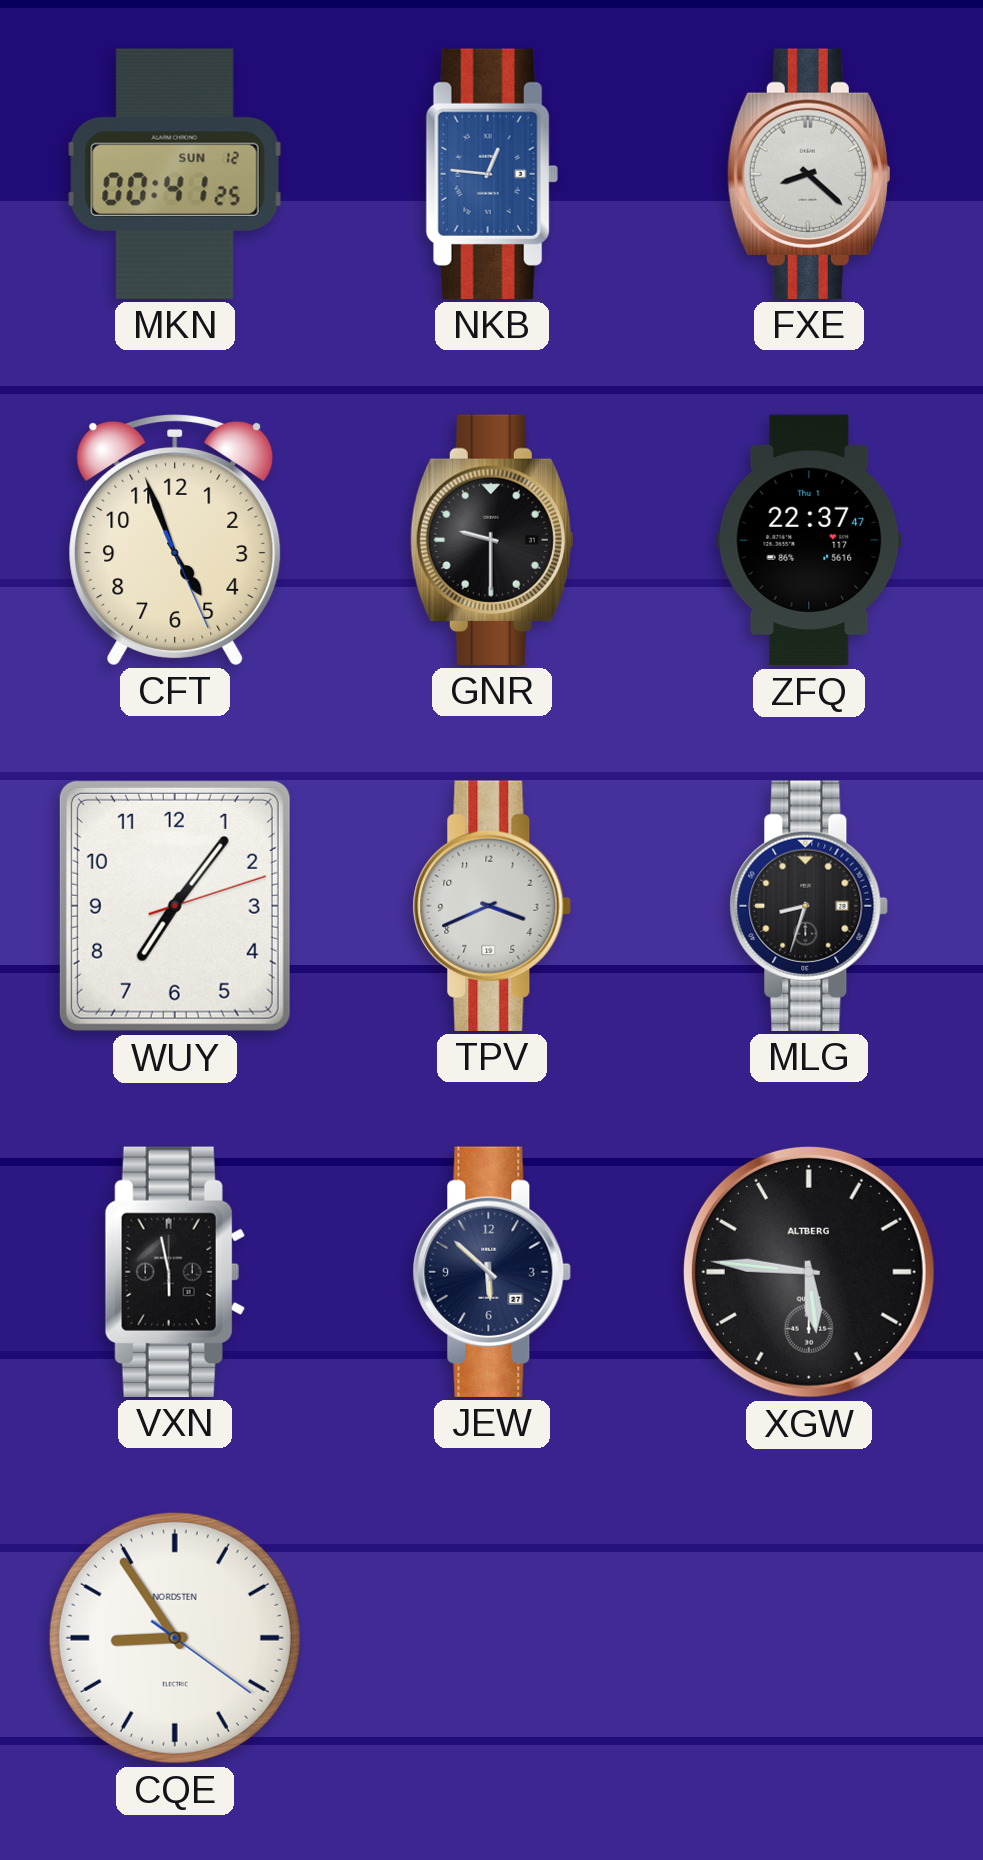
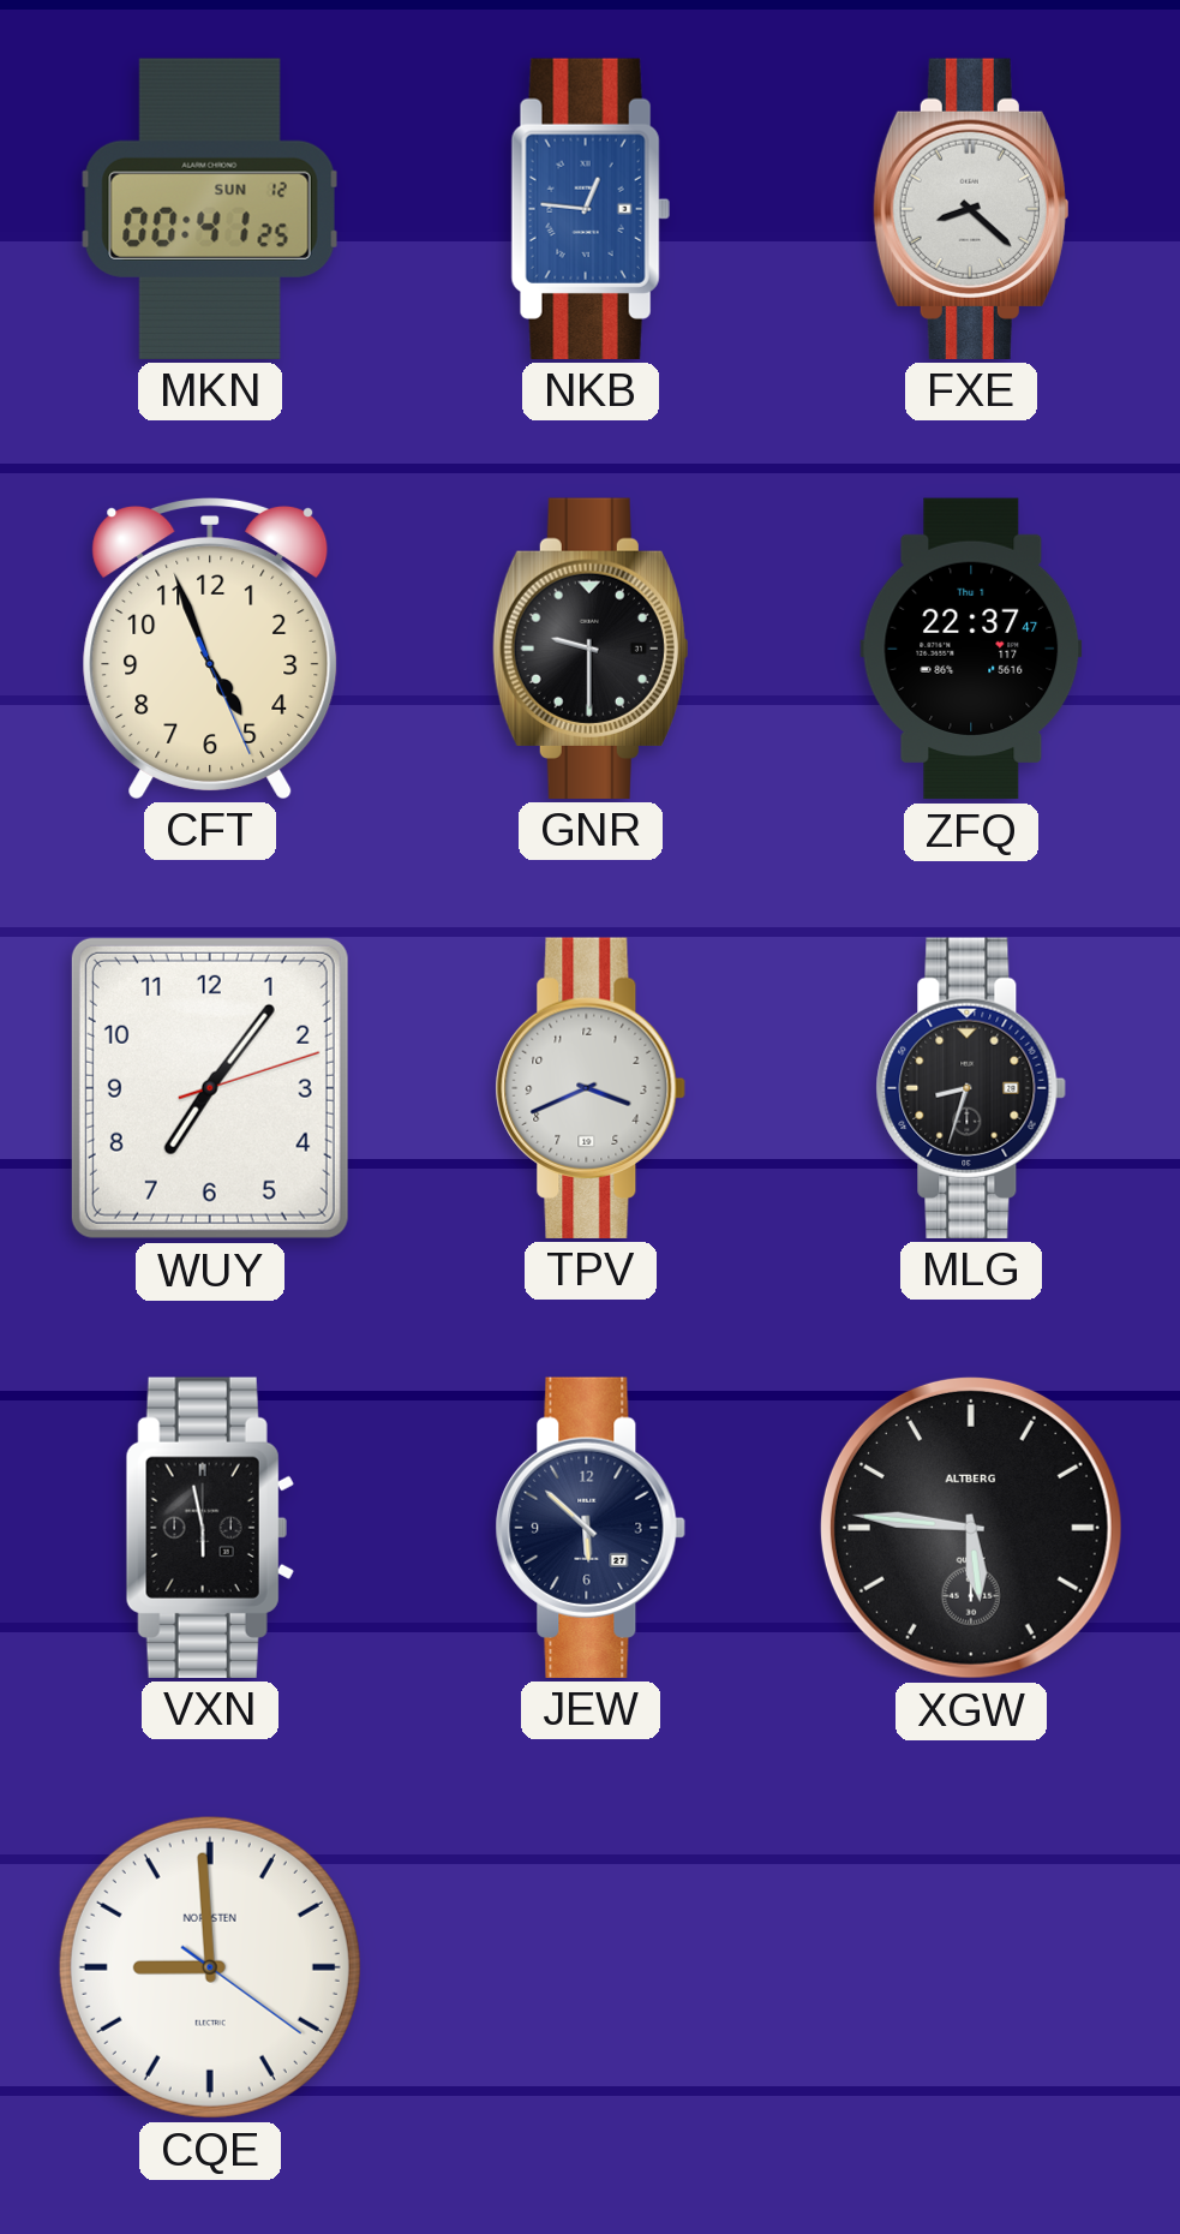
CQE: 8:54 -> 8:59 (210, 1967)
